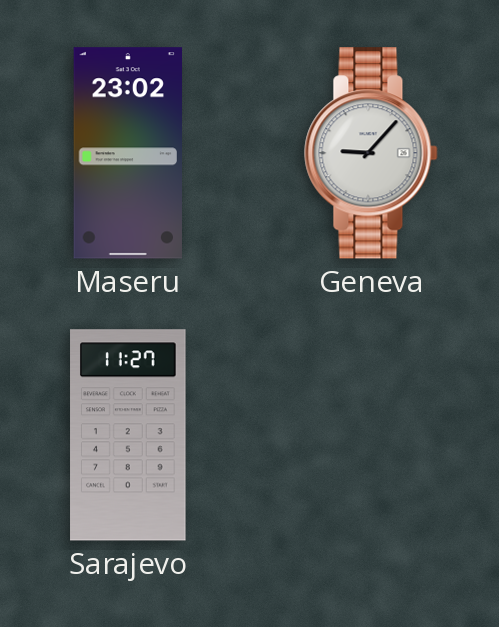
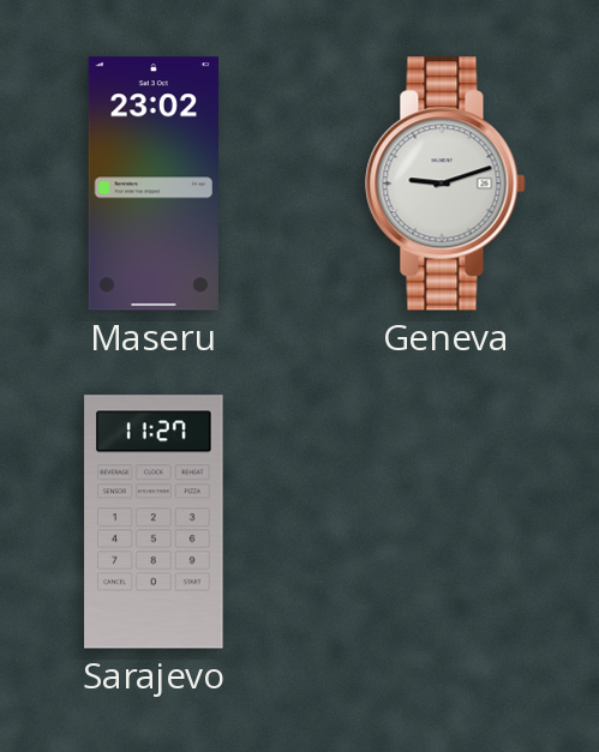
Geneva: 9:07 -> 9:12 (445, 184)
